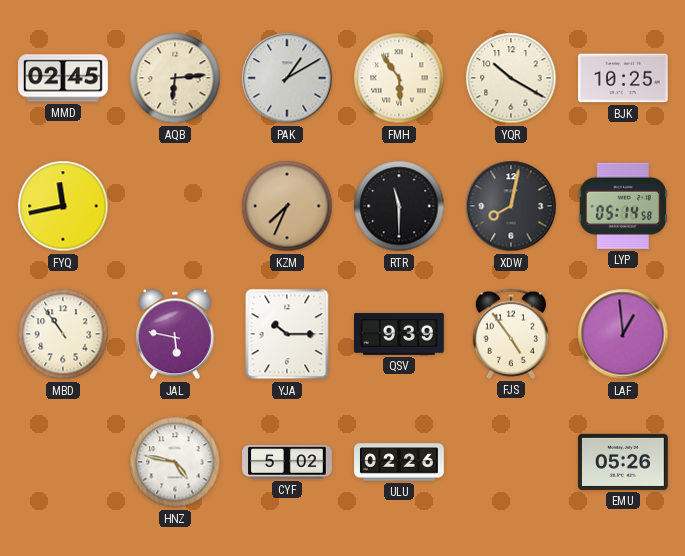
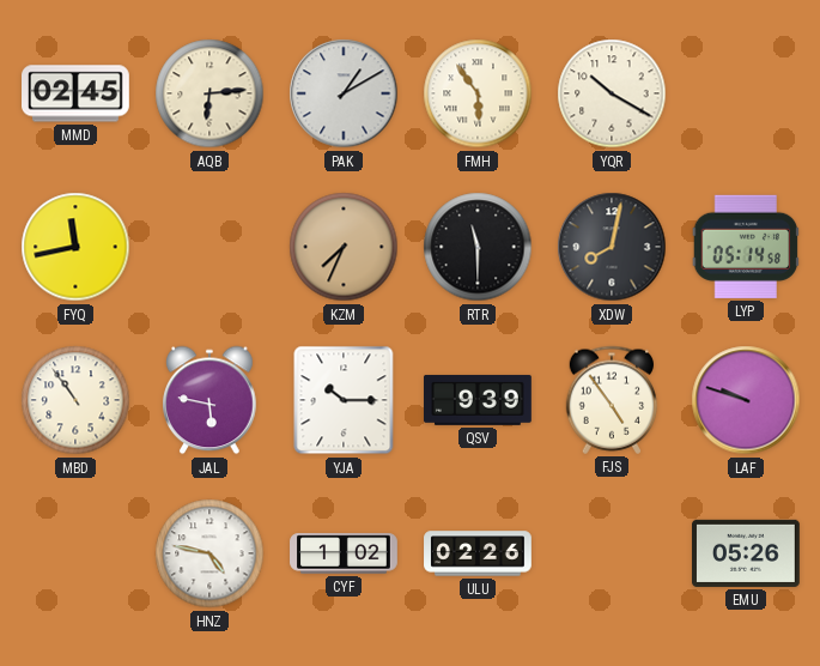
BJK: 10:25 -> none (624, 78)
LAF: 12:59 -> 9:48 (746, 400)
CYF: 5:02 -> 1:02 (344, 553)
